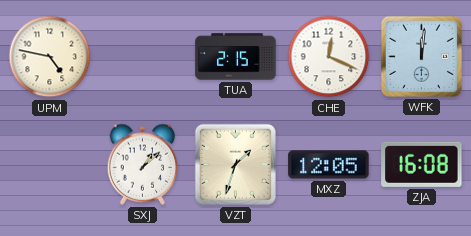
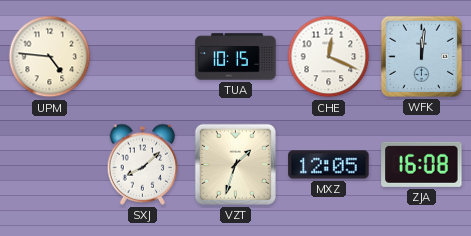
UPM: 4:47 -> 4:46 (50, 57)
TUA: 2:15 -> 10:15 (236, 57)
SXJ: 1:08 -> 8:08 (143, 164)
